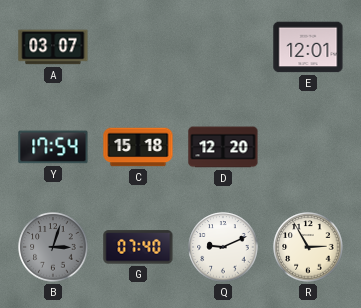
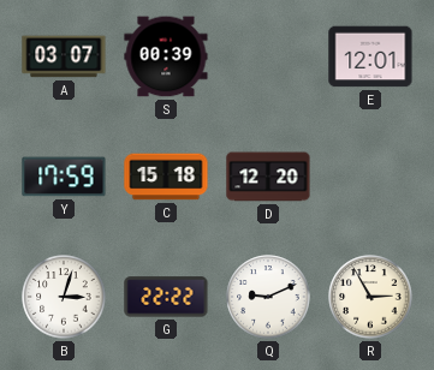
S: none -> 00:39 (166, 56)
Y: 17:54 -> 17:59 (64, 177)
B dial: grey -> white (64, 297)
G: 07:40 -> 22:22 (166, 297)
